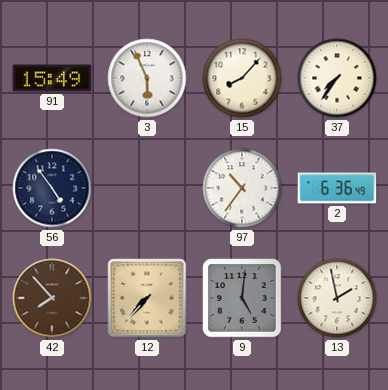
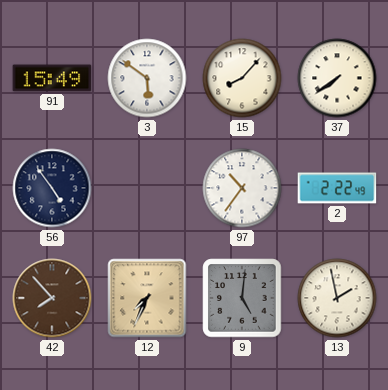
3: 5:56 -> 5:51 (147, 78)
37: 7:36 -> 7:39 (337, 78)
2: 6:36 -> 2:22 (337, 188)
12: 7:37 -> 7:34 (147, 298)
